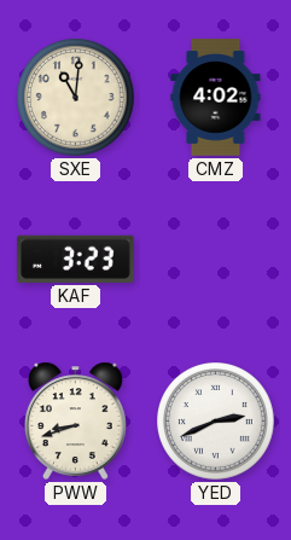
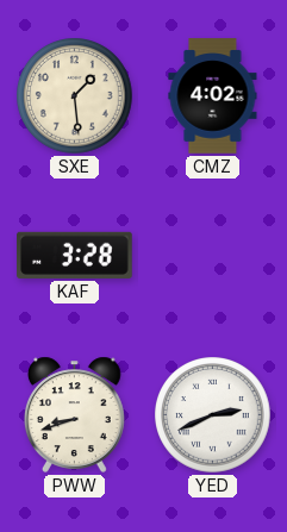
SXE: 11:01 -> 1:29 (75, 96)
KAF: 3:23 -> 3:28 (75, 255)
